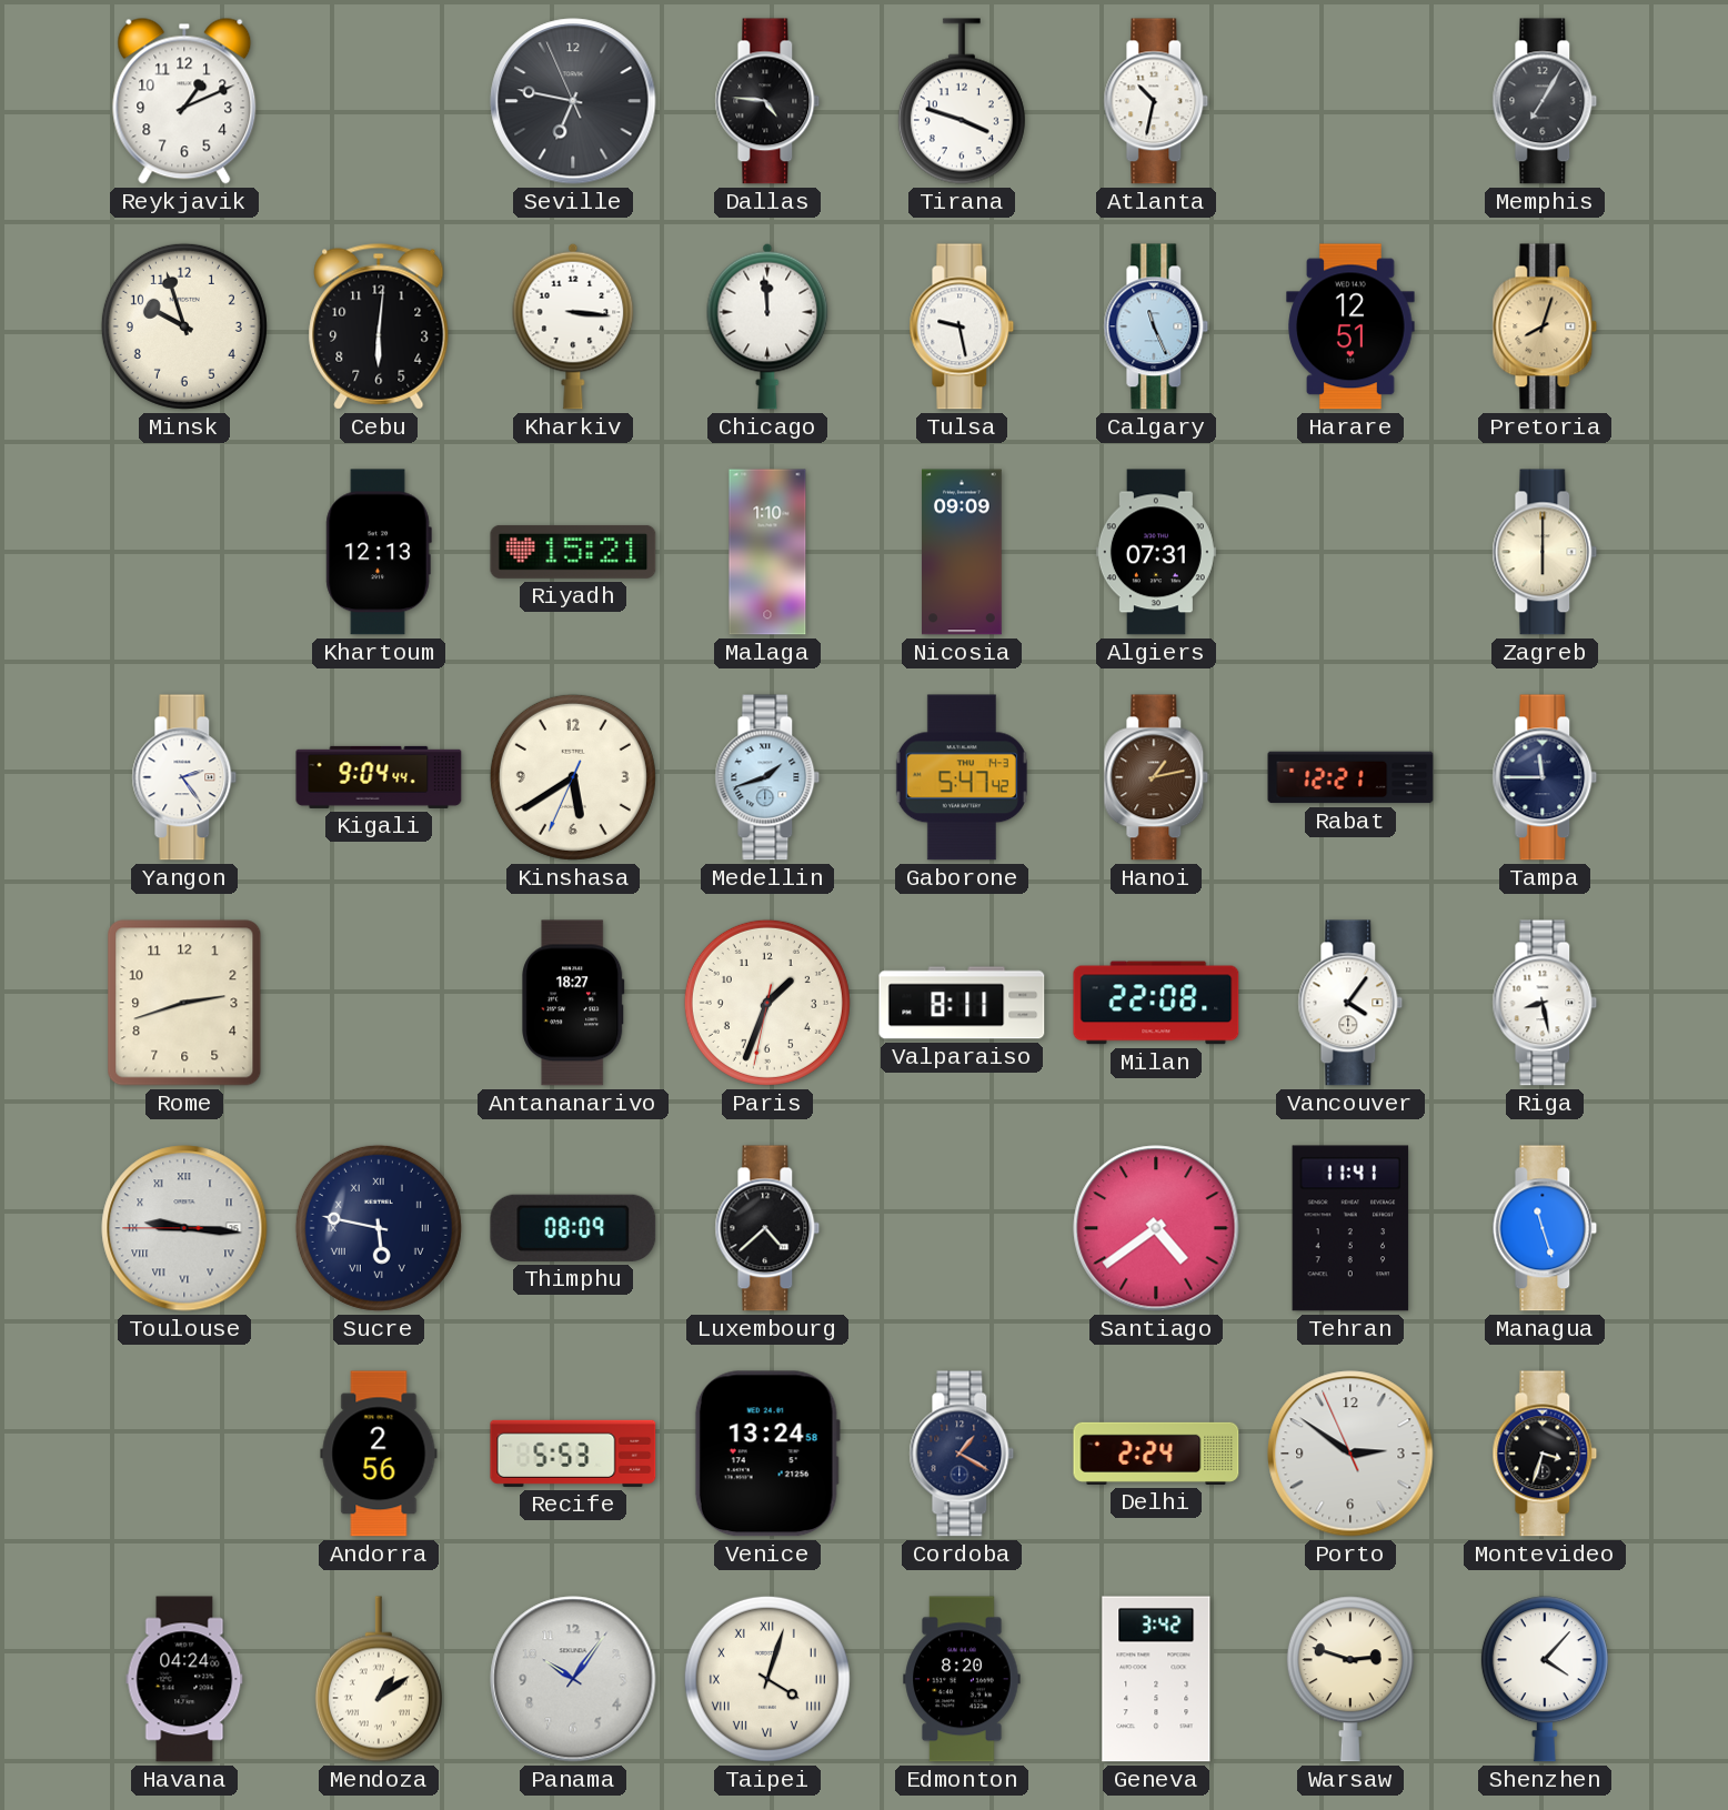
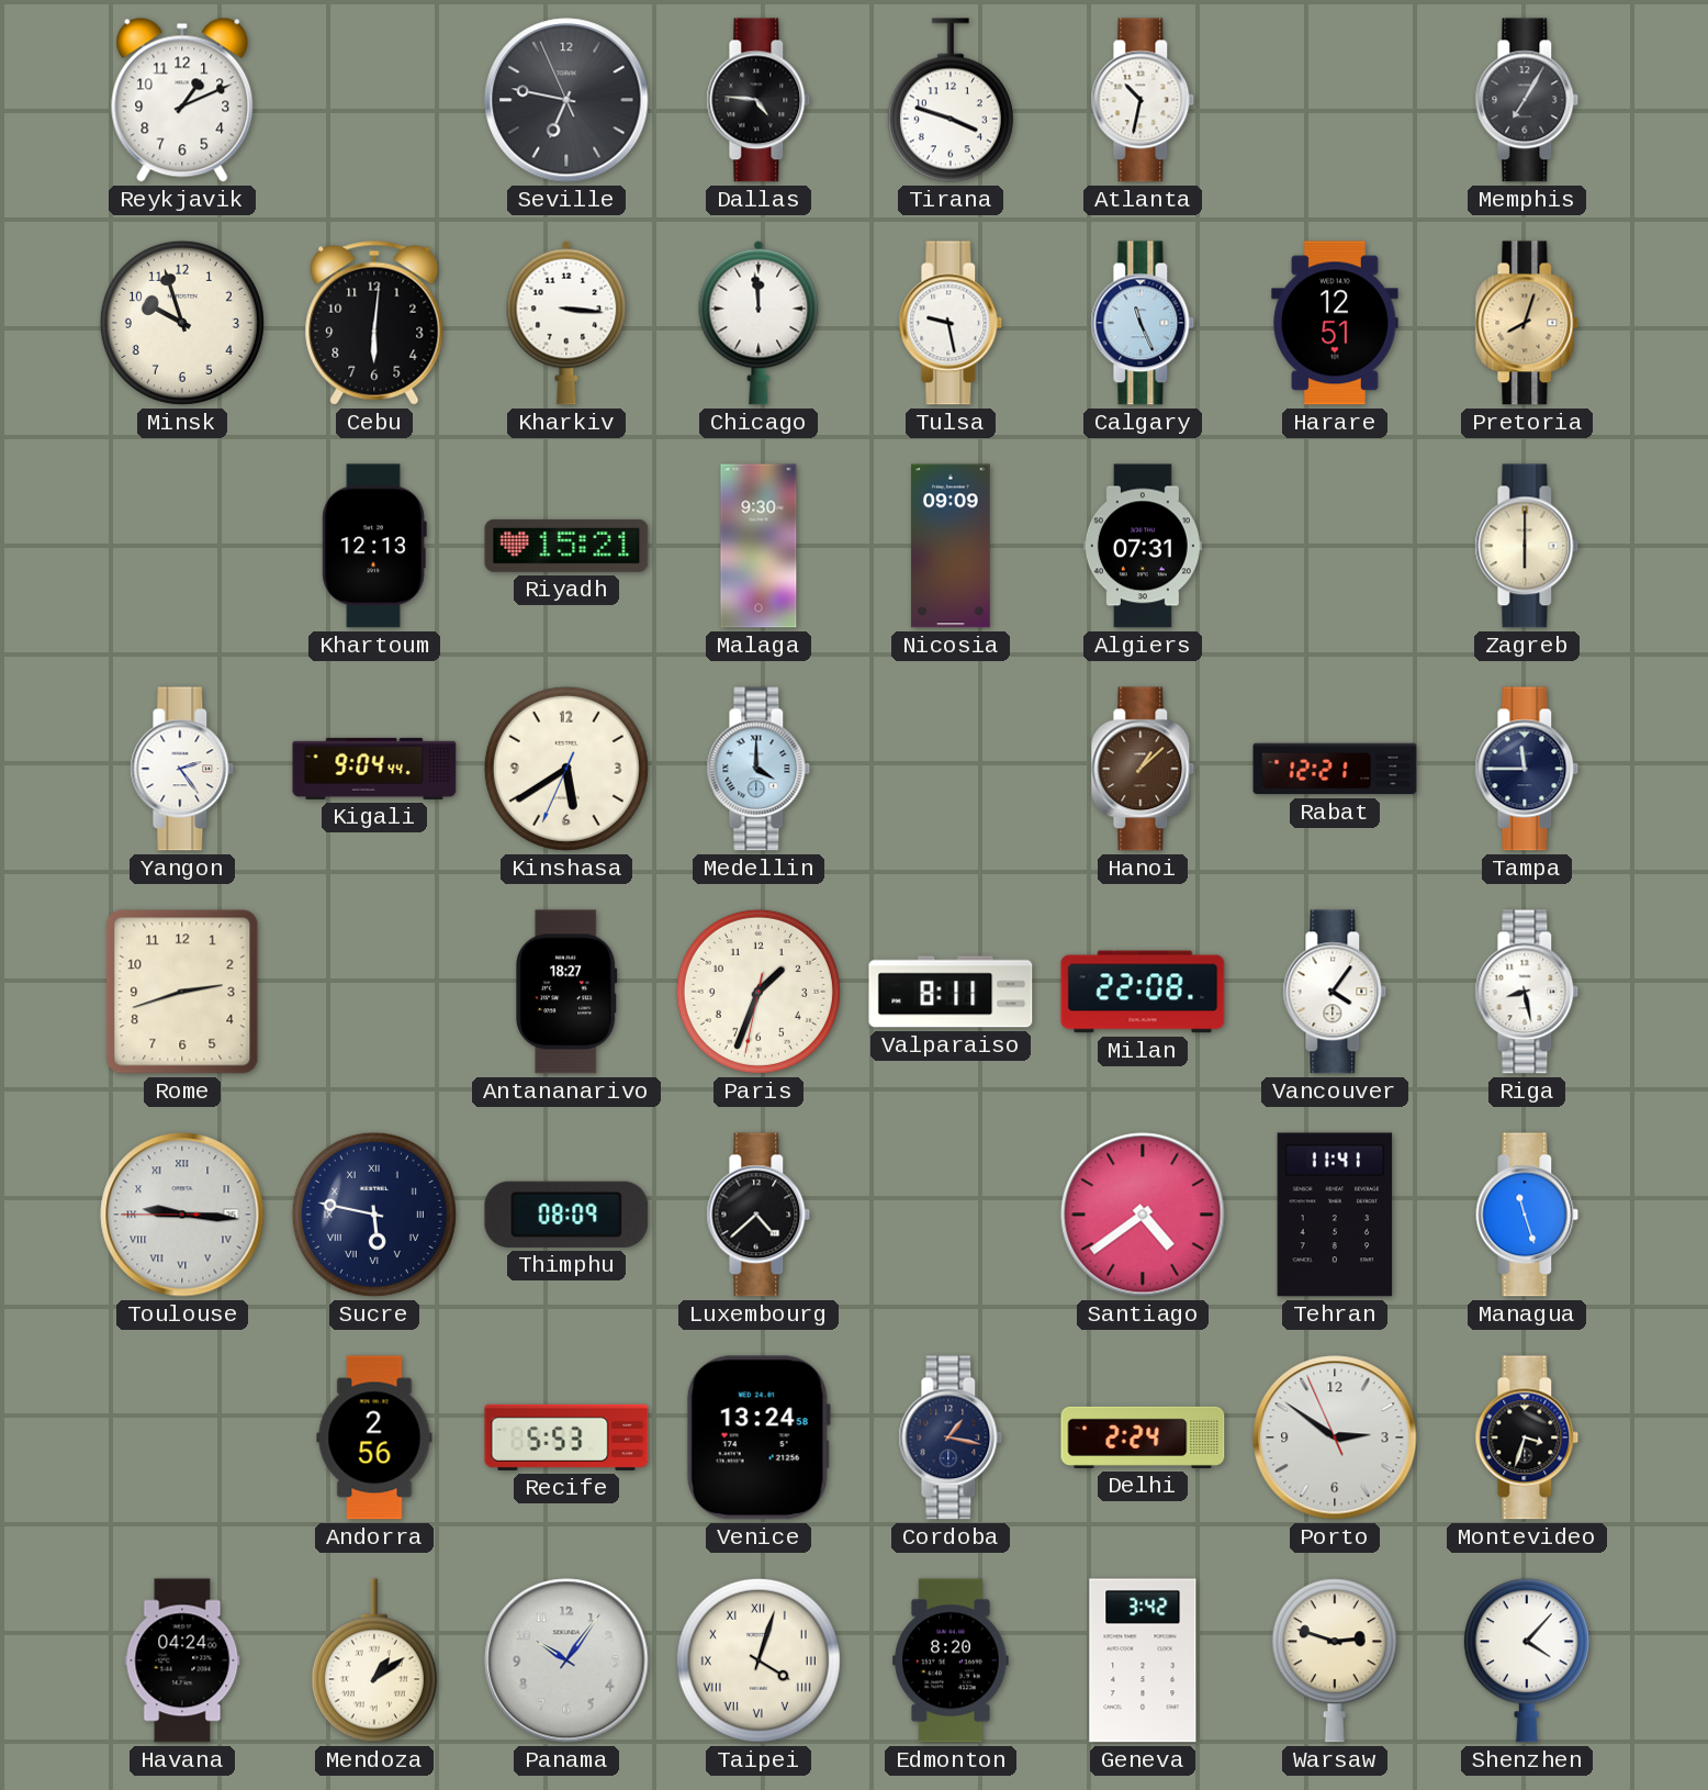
Malaga: 1:10 -> 9:30 (759, 546)
Medellin: 1:42 -> 4:00 (759, 769)
Gaborone: 5:47 -> none (962, 777)
Hanoi: 1:13 -> 1:08 (1143, 769)
Cordoba: 1:20 -> 1:17 (951, 1437)
